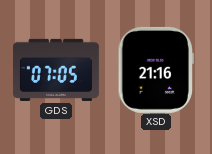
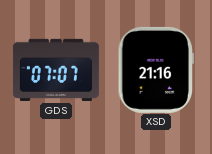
GDS: 07:05 -> 07:07 (56, 70)
